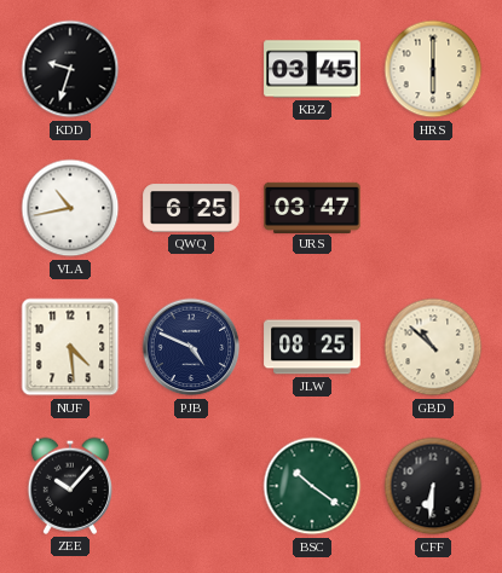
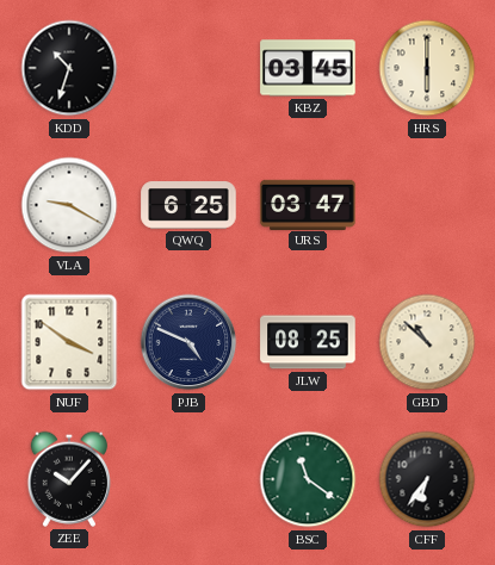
KDD: 9:33 -> 10:33 (69, 68)
VLA: 10:43 -> 9:20 (69, 205)
NUF: 4:29 -> 3:51 (69, 342)
BSC: 10:21 -> 11:21 (308, 479)
CFF: 6:31 -> 6:36 (427, 479)
